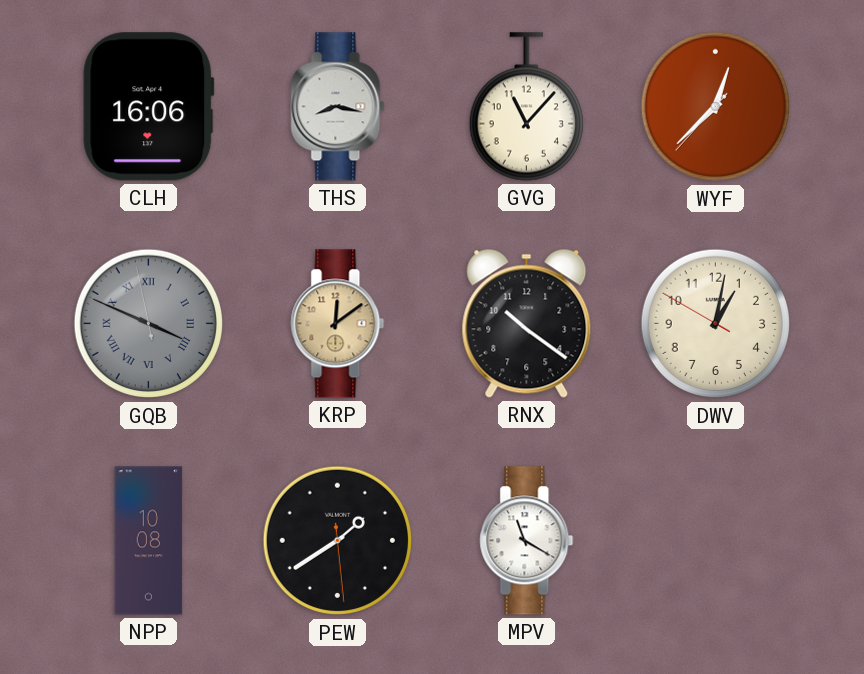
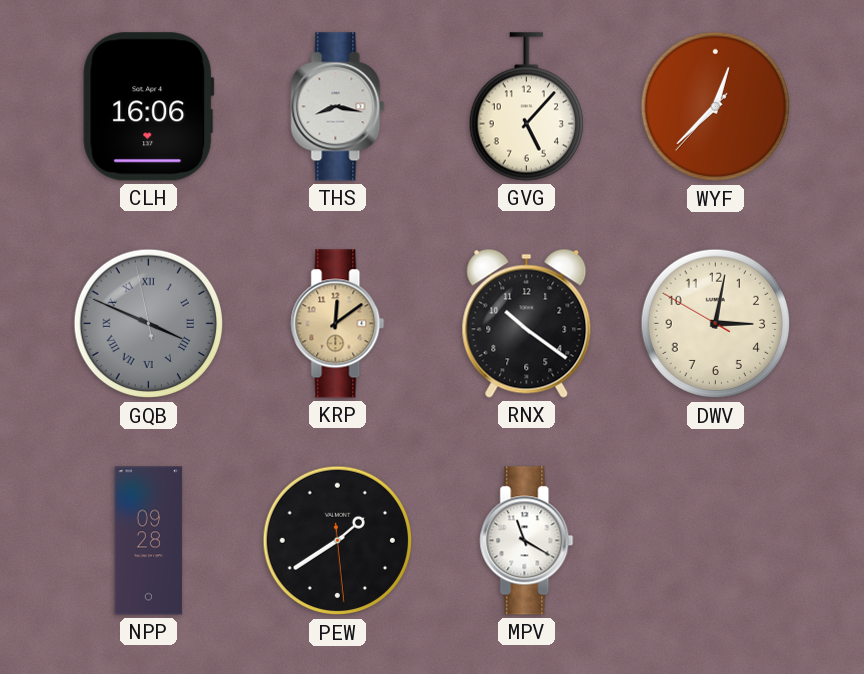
GVG: 11:07 -> 5:07 (526, 107)
DWV: 1:01 -> 3:01 (716, 324)
NPP: 10:08 -> 09:28 (149, 541)
